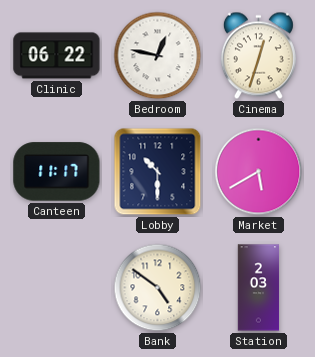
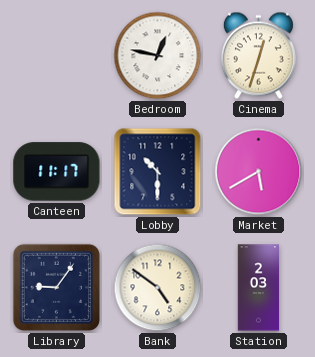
Clinic: 06:22 -> none (57, 56)
Library: none -> 9:06 (56, 287)
